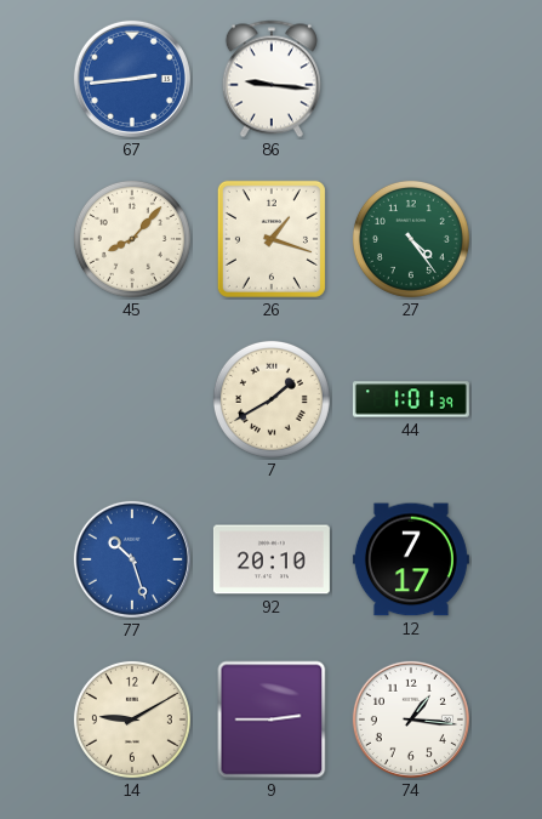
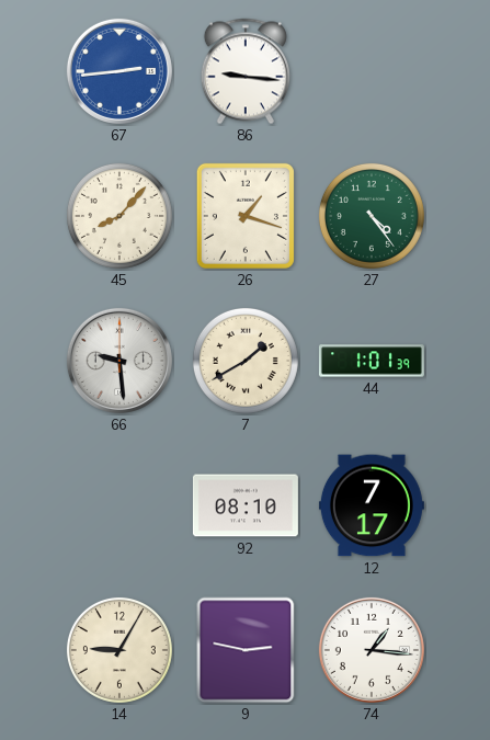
66: none -> 9:29 (119, 361)
77: 10:27 -> none (132, 559)
92: 20:10 -> 08:10 (246, 505)
14: 9:10 -> 9:05 (119, 650)
9: 2:45 -> 2:47 (246, 650)
